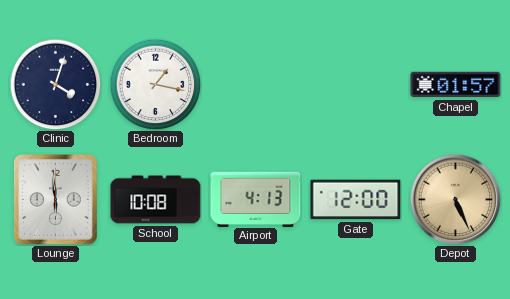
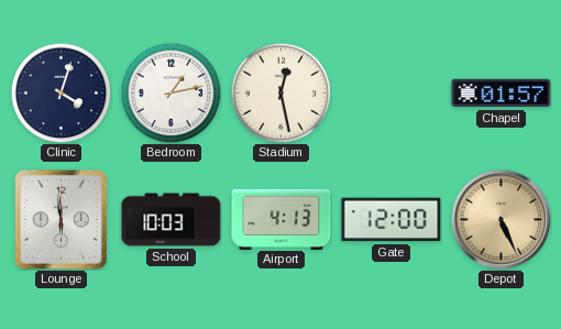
Bedroom: 1:17 -> 1:13 (170, 92)
Stadium: none -> 12:28 (280, 92)
School: 10:08 -> 10:03 (172, 220)
